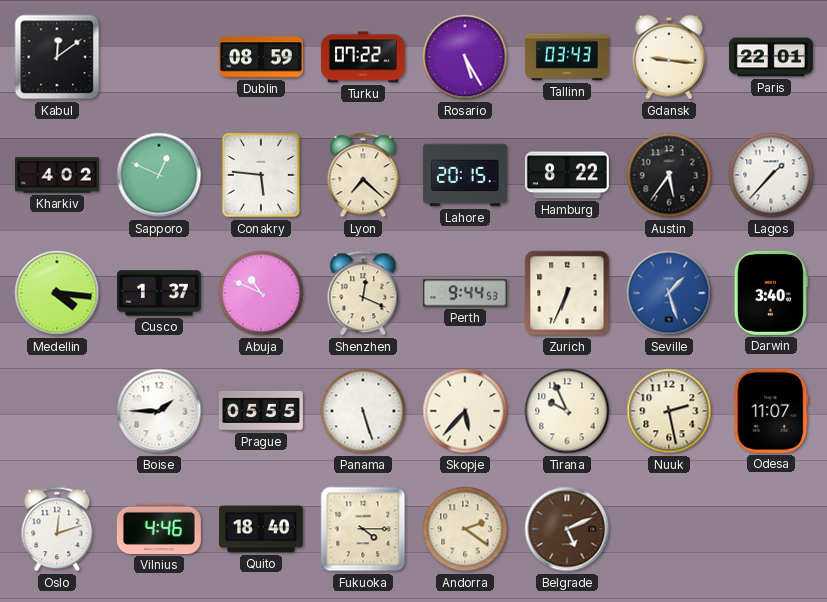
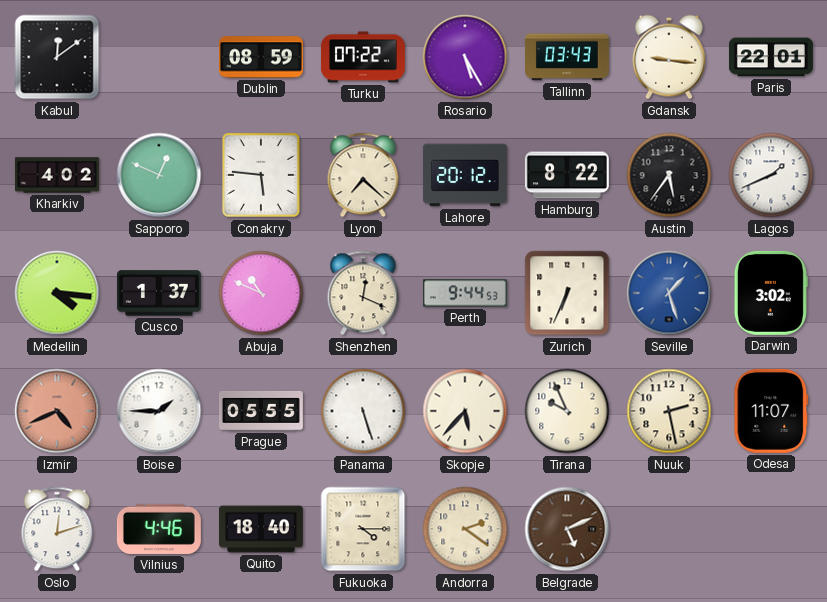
Lahore: 20:15 -> 20:12 (465, 175)
Lagos: 1:37 -> 1:41 (771, 175)
Darwin: 3:40 -> 3:02 (771, 293)
Izmir: none -> 4:41 (57, 411)
